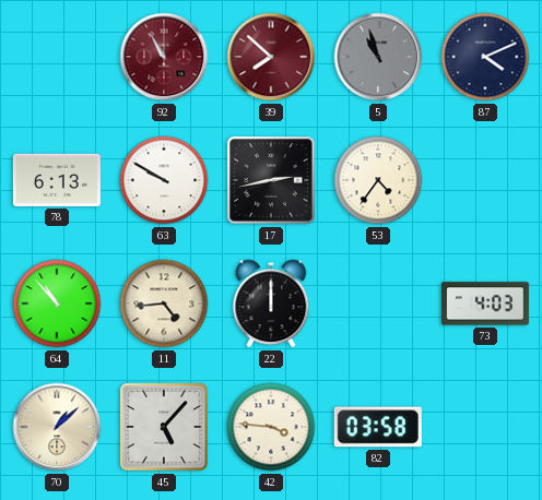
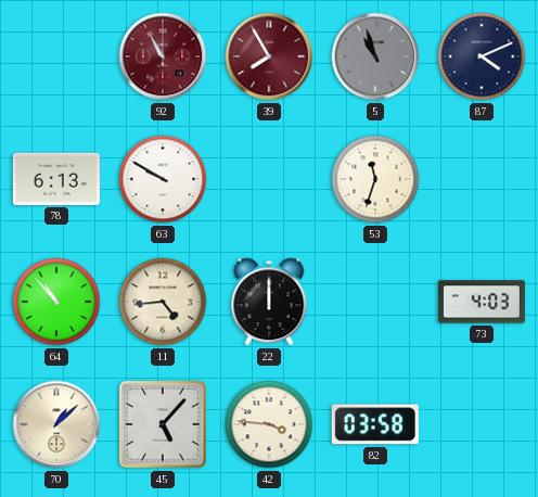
39: 7:52 -> 7:55 (269, 56)
17: 2:43 -> none (271, 180)
53: 4:36 -> 11:33 (375, 179)
